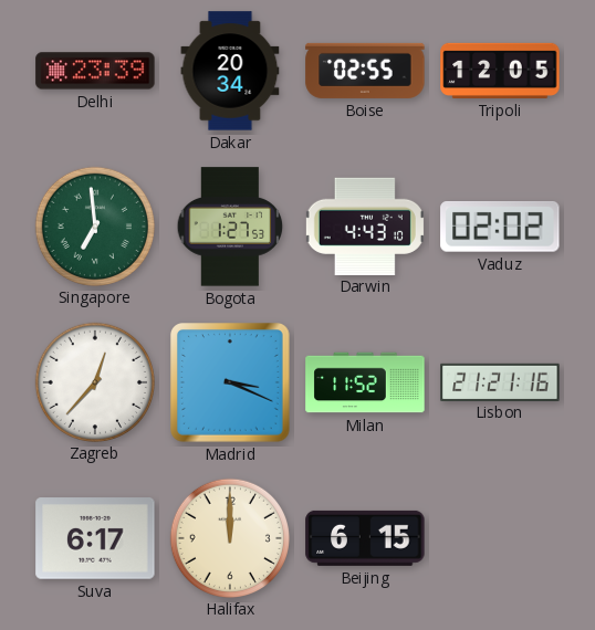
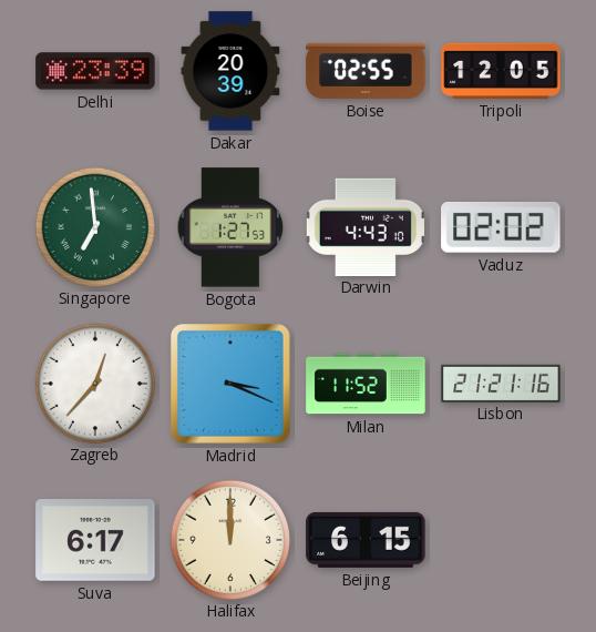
Dakar: 20:34 -> 20:39 (230, 71)
